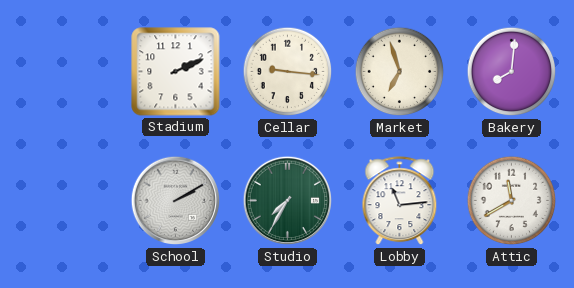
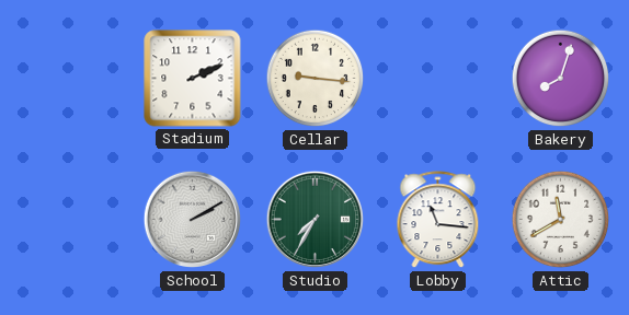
Market: 6:57 -> none (400, 72)
Bakery: 8:01 -> 8:03 (561, 79)
Lobby: 11:14 -> 11:16 (438, 220)
